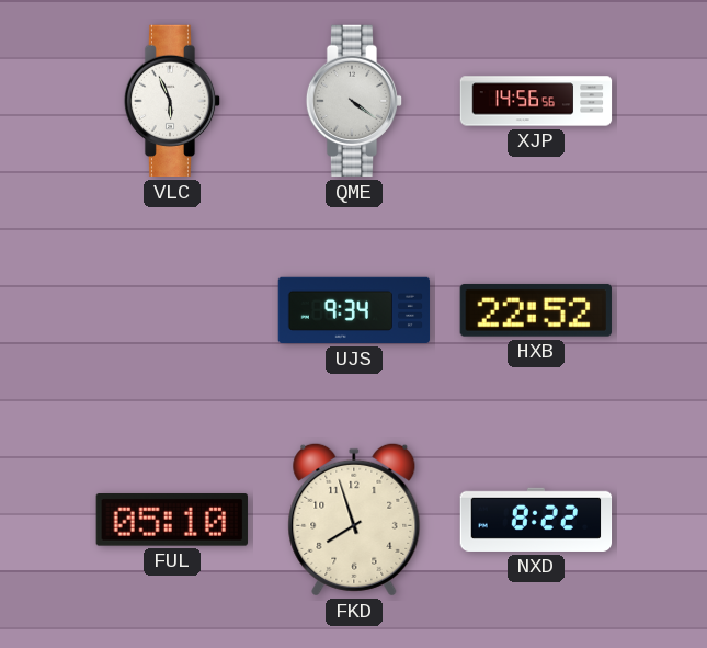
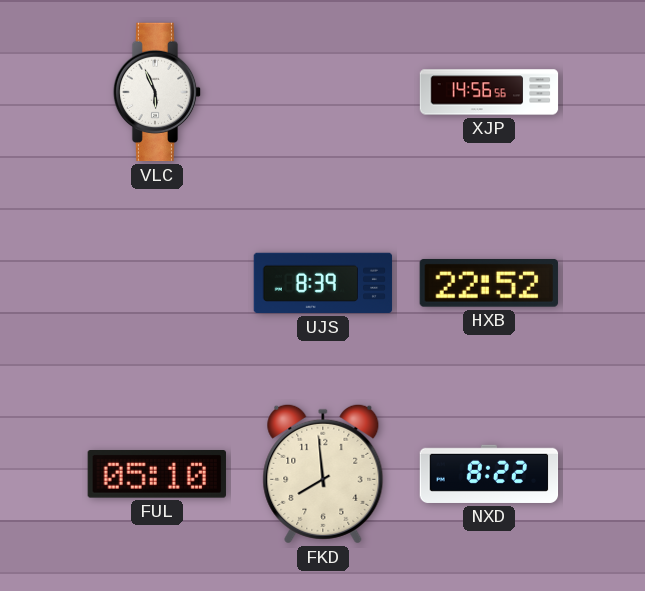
QME: 4:21 -> none (354, 101)
UJS: 9:34 -> 8:39 (323, 283)
FKD: 7:57 -> 7:59 (323, 474)
